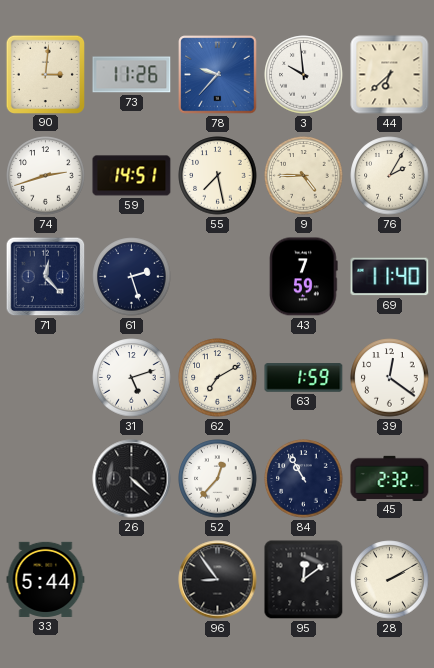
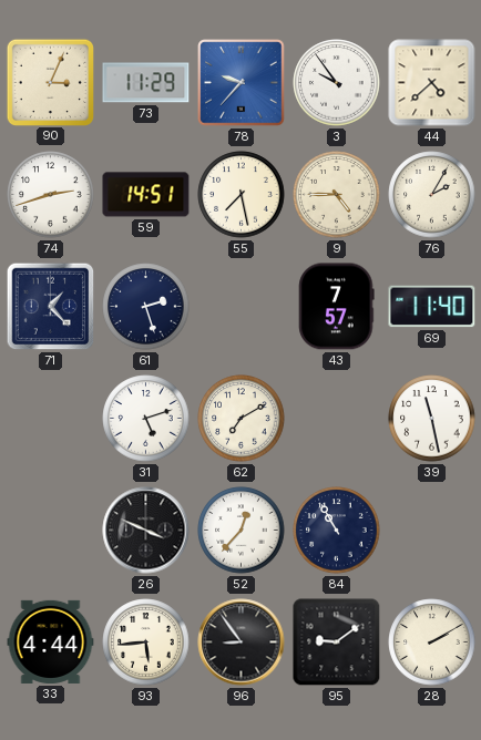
90: 3:01 -> 3:04 (50, 82)
73: 11:26 -> 11:29 (146, 83)
3: 9:59 -> 9:54 (337, 83)
44: 6:38 -> 4:38 (432, 83)
71: 12:23 -> 1:23 (51, 307)
43: 7:59 -> 7:57 (337, 307)
63: 1:59 -> none (304, 378)
39: 12:21 -> 11:28 (432, 419)
26: 4:22 -> 3:49 (146, 531)
45: 2:32 -> none (390, 478)
33: 5:44 -> 4:44 (51, 641)
93: none -> 5:44 (146, 643)
95: 12:09 -> 9:09 (337, 643)
